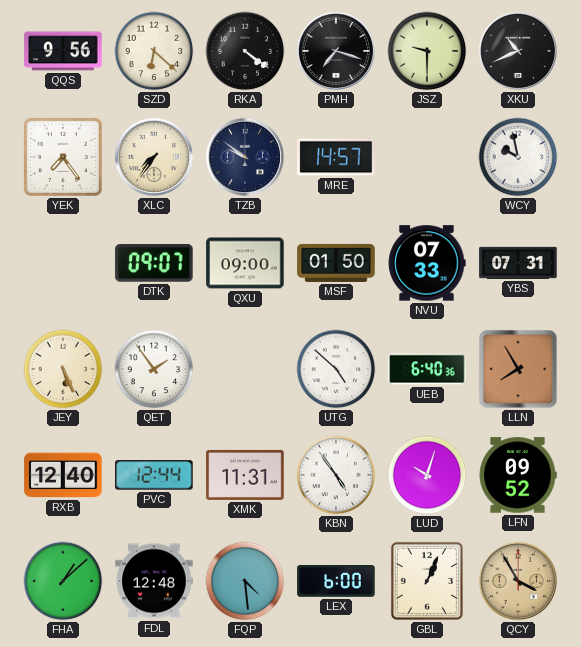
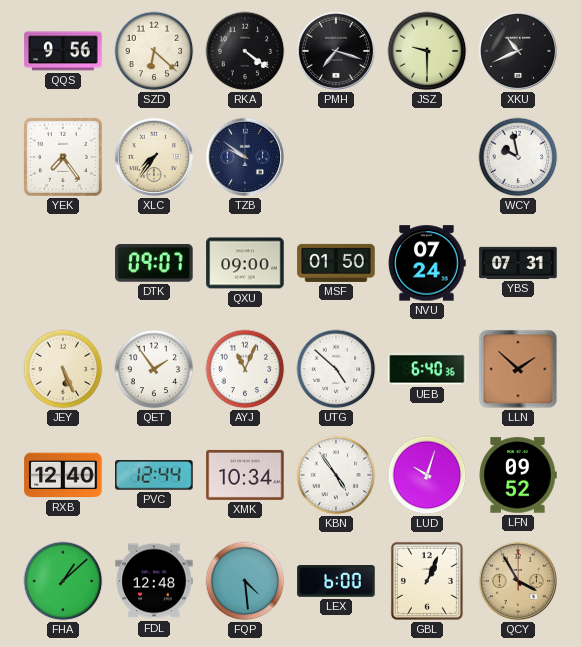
MRE: 14:57 -> none (336, 157)
NVU: 07:33 -> 07:24 (427, 263)
AYJ: none -> 11:04 (245, 369)
LLN: 7:55 -> 1:52 (518, 369)
XMK: 11:31 -> 10:34 (245, 475)
